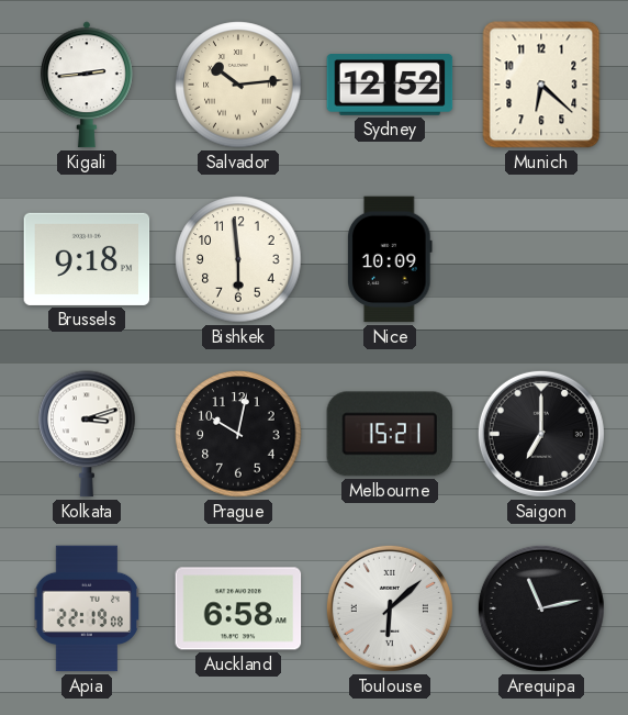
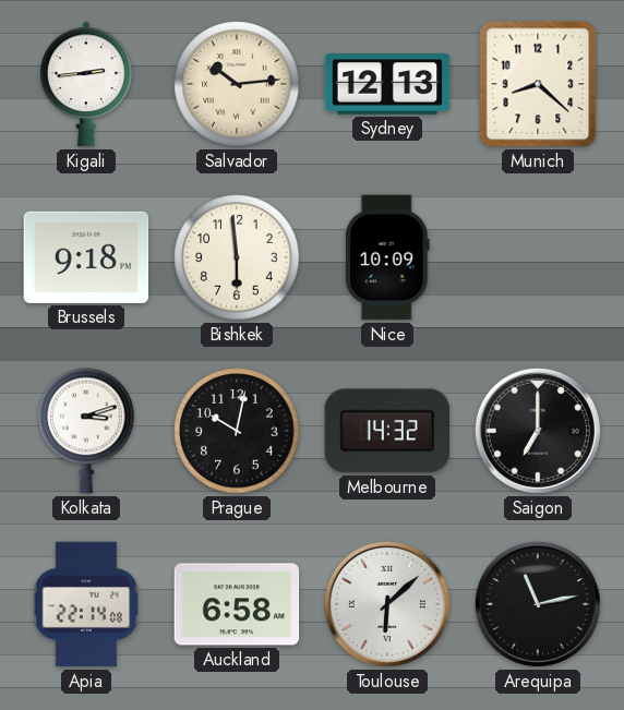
Sydney: 12:52 -> 12:13 (387, 85)
Munich: 6:22 -> 8:22 (538, 84)
Melbourne: 15:21 -> 14:32 (387, 431)
Apia: 22:19 -> 22:14 (85, 604)
